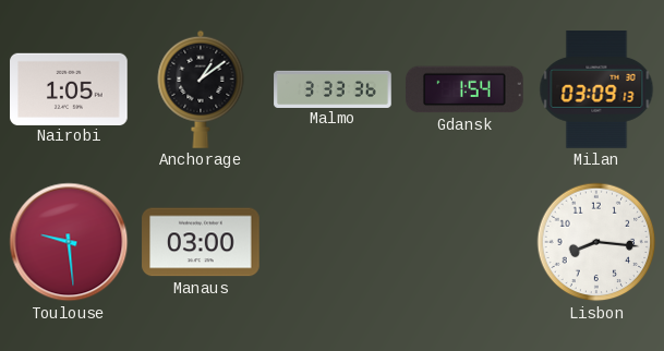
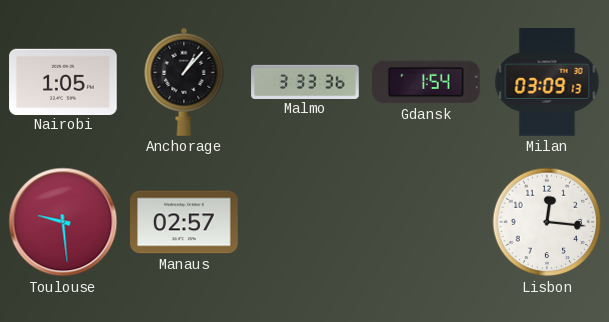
Anchorage: 1:09 -> 1:07 (184, 82)
Manaus: 03:00 -> 02:57 (184, 222)
Lisbon: 8:16 -> 12:16 (547, 222)
